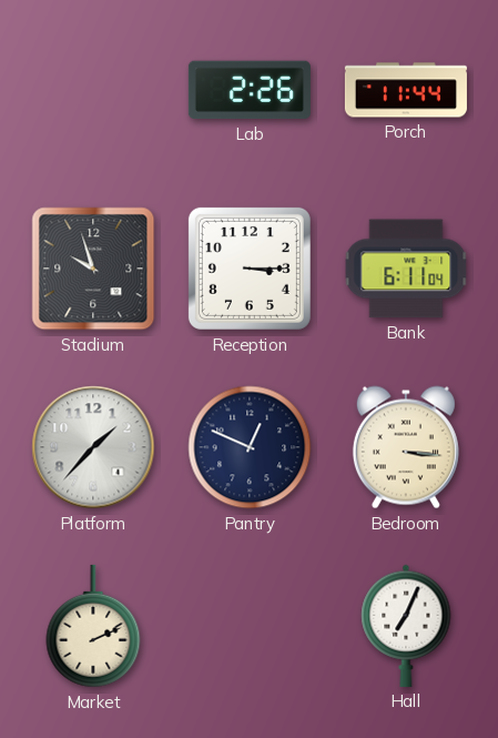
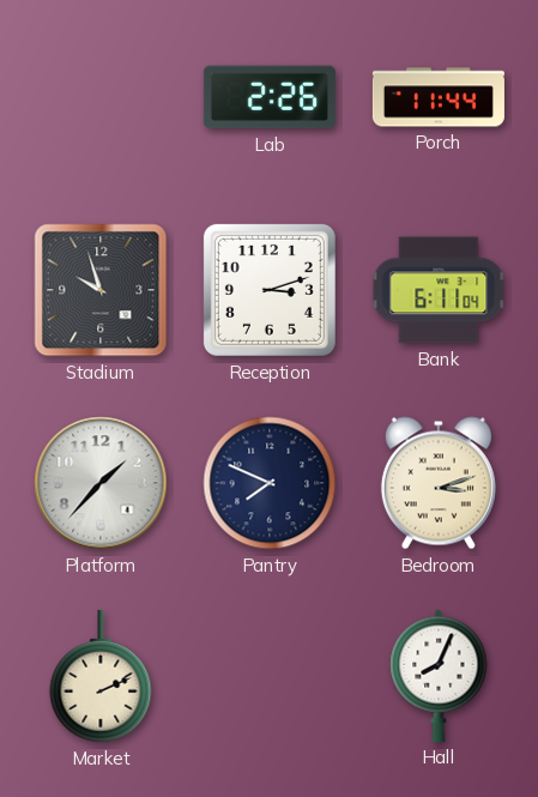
Reception: 3:15 -> 3:12 (270, 290)
Pantry: 12:49 -> 7:49 (270, 483)
Bedroom: 3:16 -> 3:12 (439, 483)
Hall: 7:04 -> 8:04 (439, 676)
